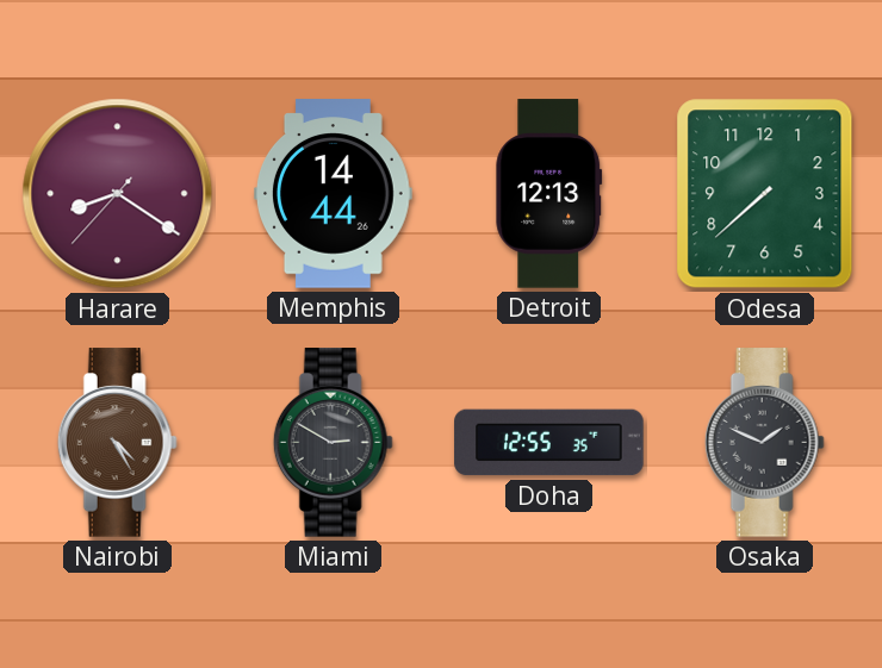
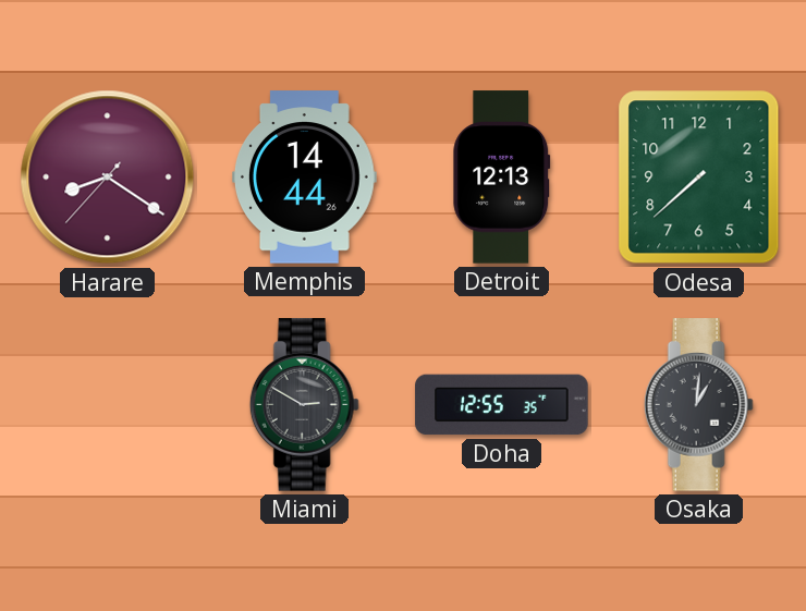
Nairobi: 4:25 -> none (117, 443)
Osaka: 1:49 -> 1:01 (698, 405)
